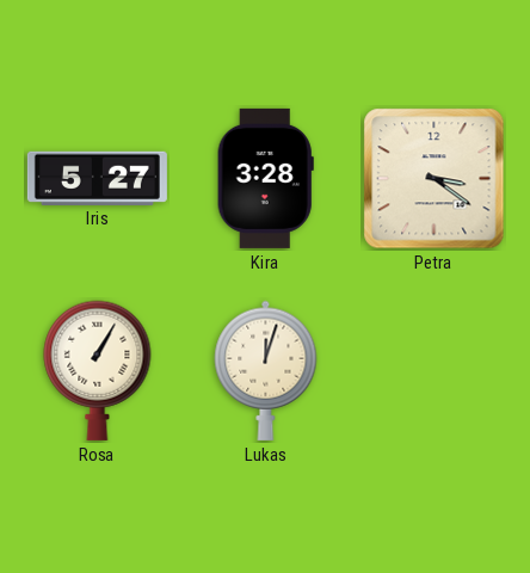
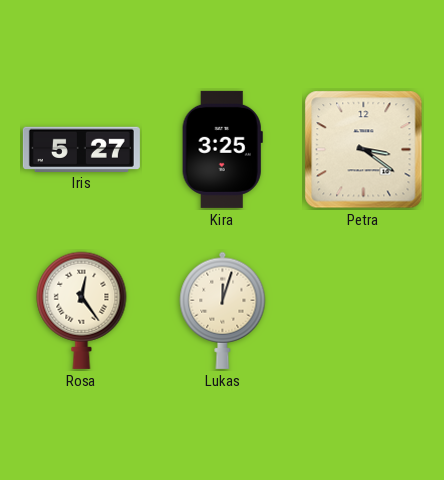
Kira: 3:28 -> 3:25 (222, 149)
Rosa: 1:05 -> 12:24 (82, 310)
